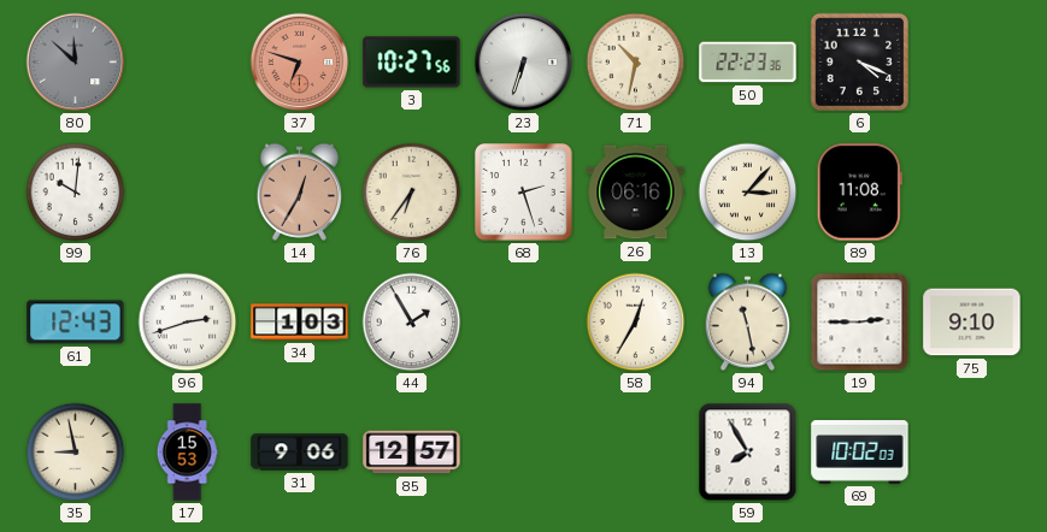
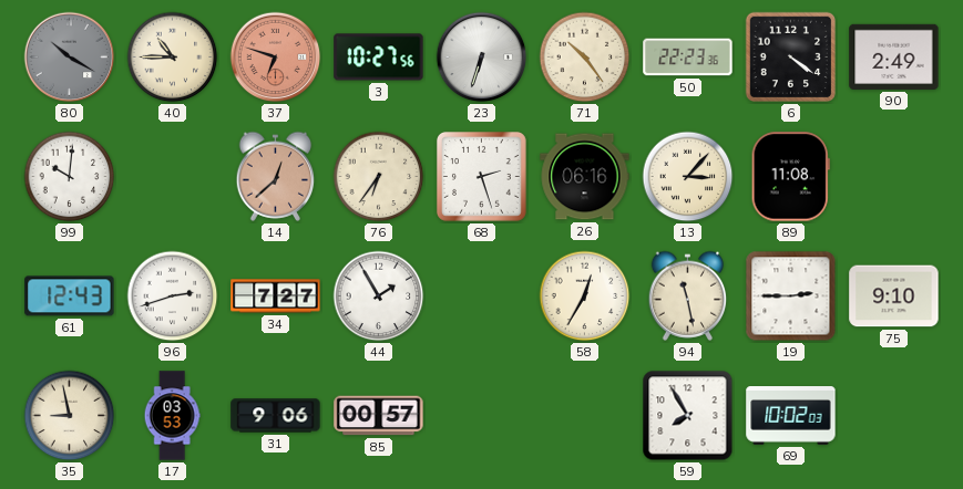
80: 11:52 -> 10:20 (70, 58)
40: none -> 10:45 (173, 58)
71: 10:32 -> 10:24 (585, 58)
6: 4:19 -> 4:21 (791, 58)
90: none -> 2:49 (894, 56)
14: 12:35 -> 12:38 (276, 176)
34: 1:03 -> 7:27 (276, 296)
17: 15:53 -> 03:53 (172, 416)
85: 12:57 -> 00:57 (379, 416)
